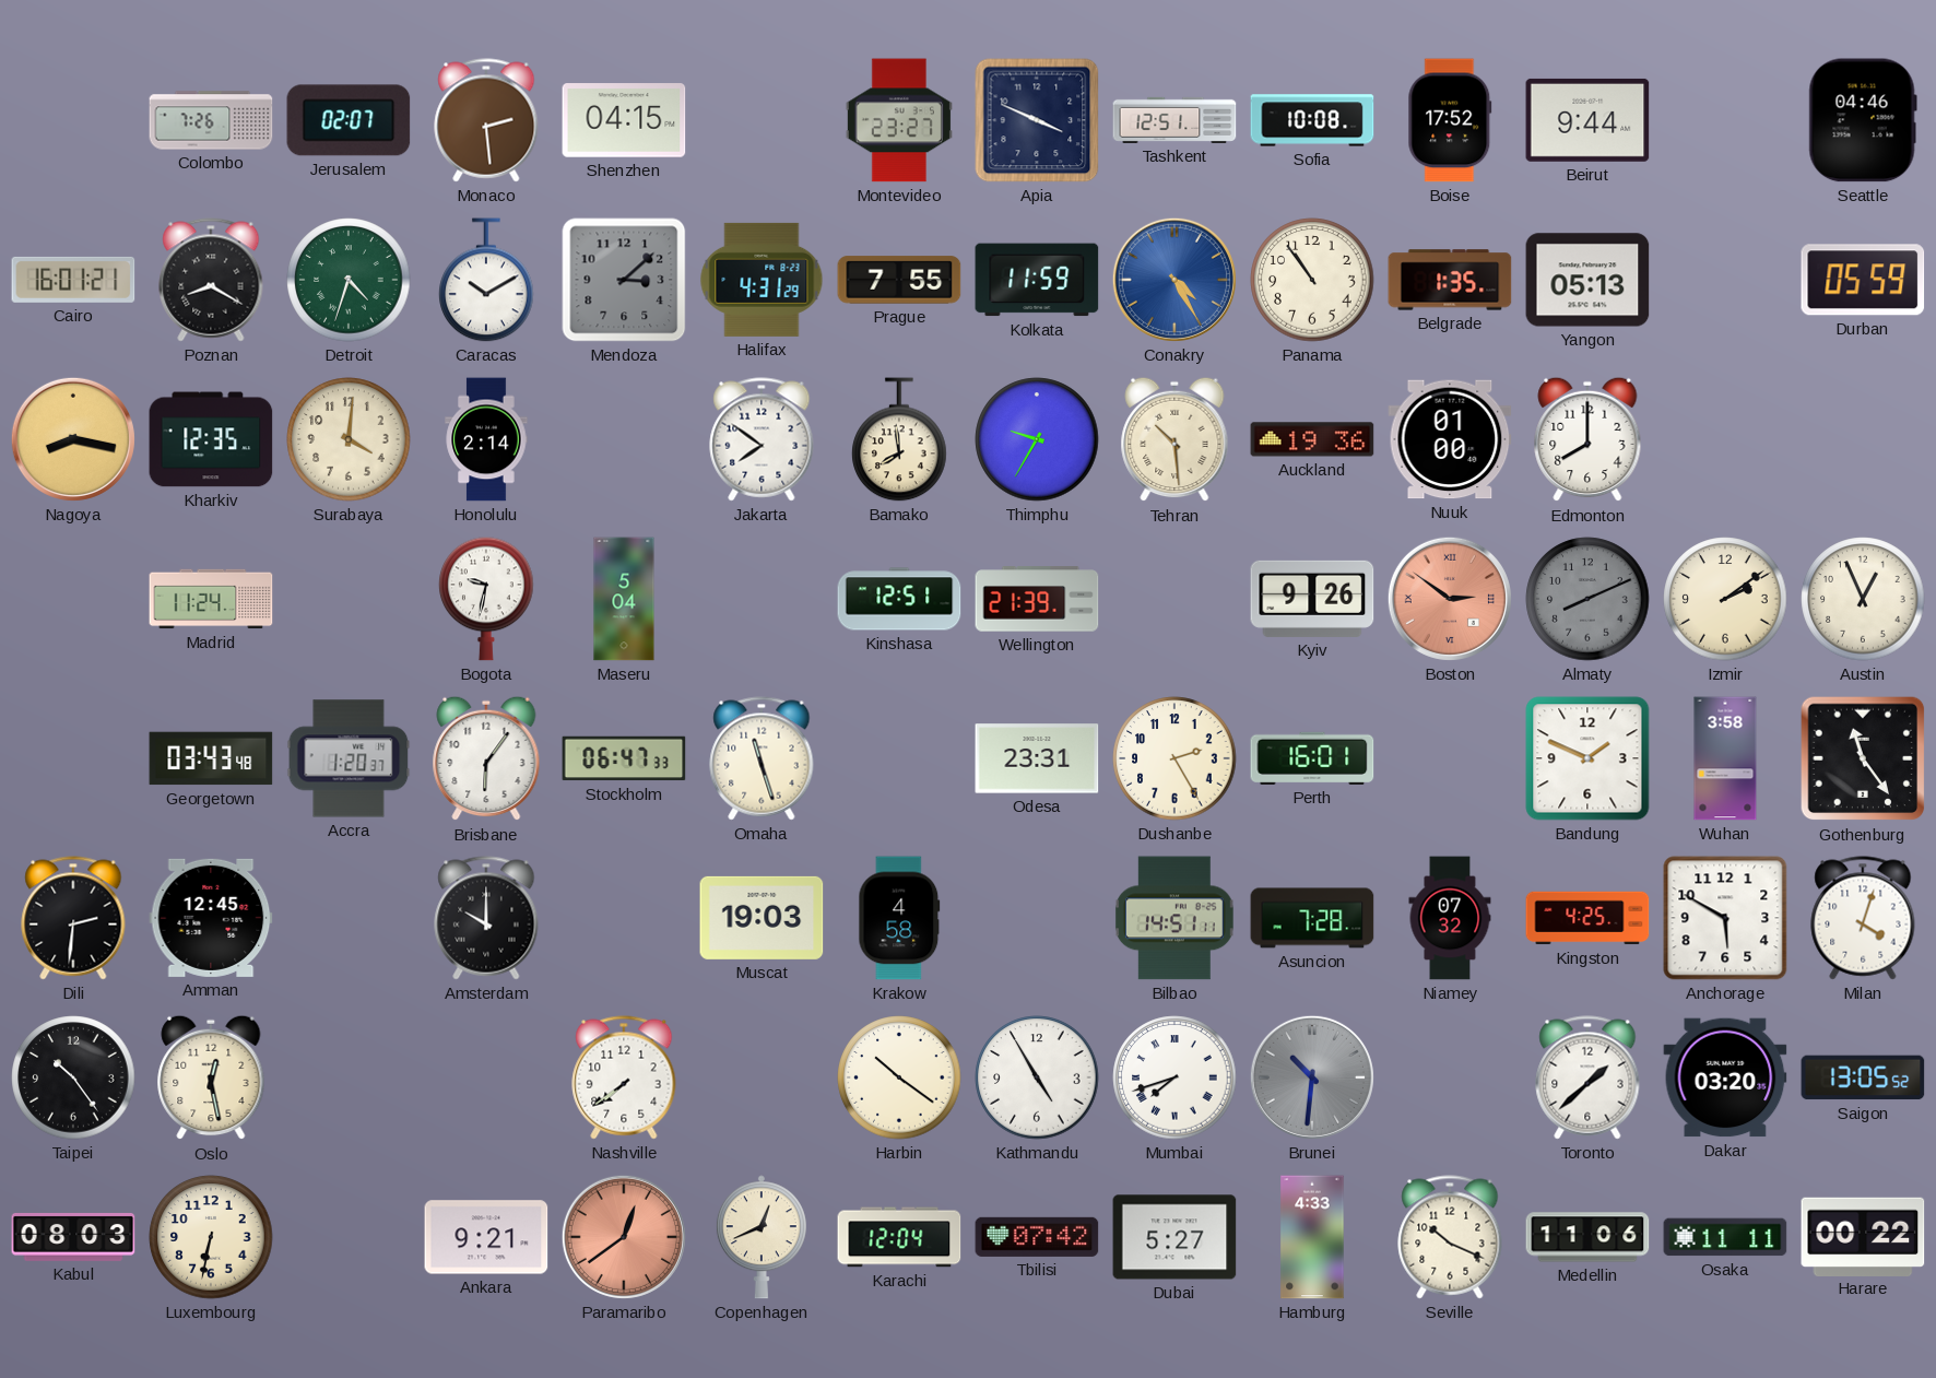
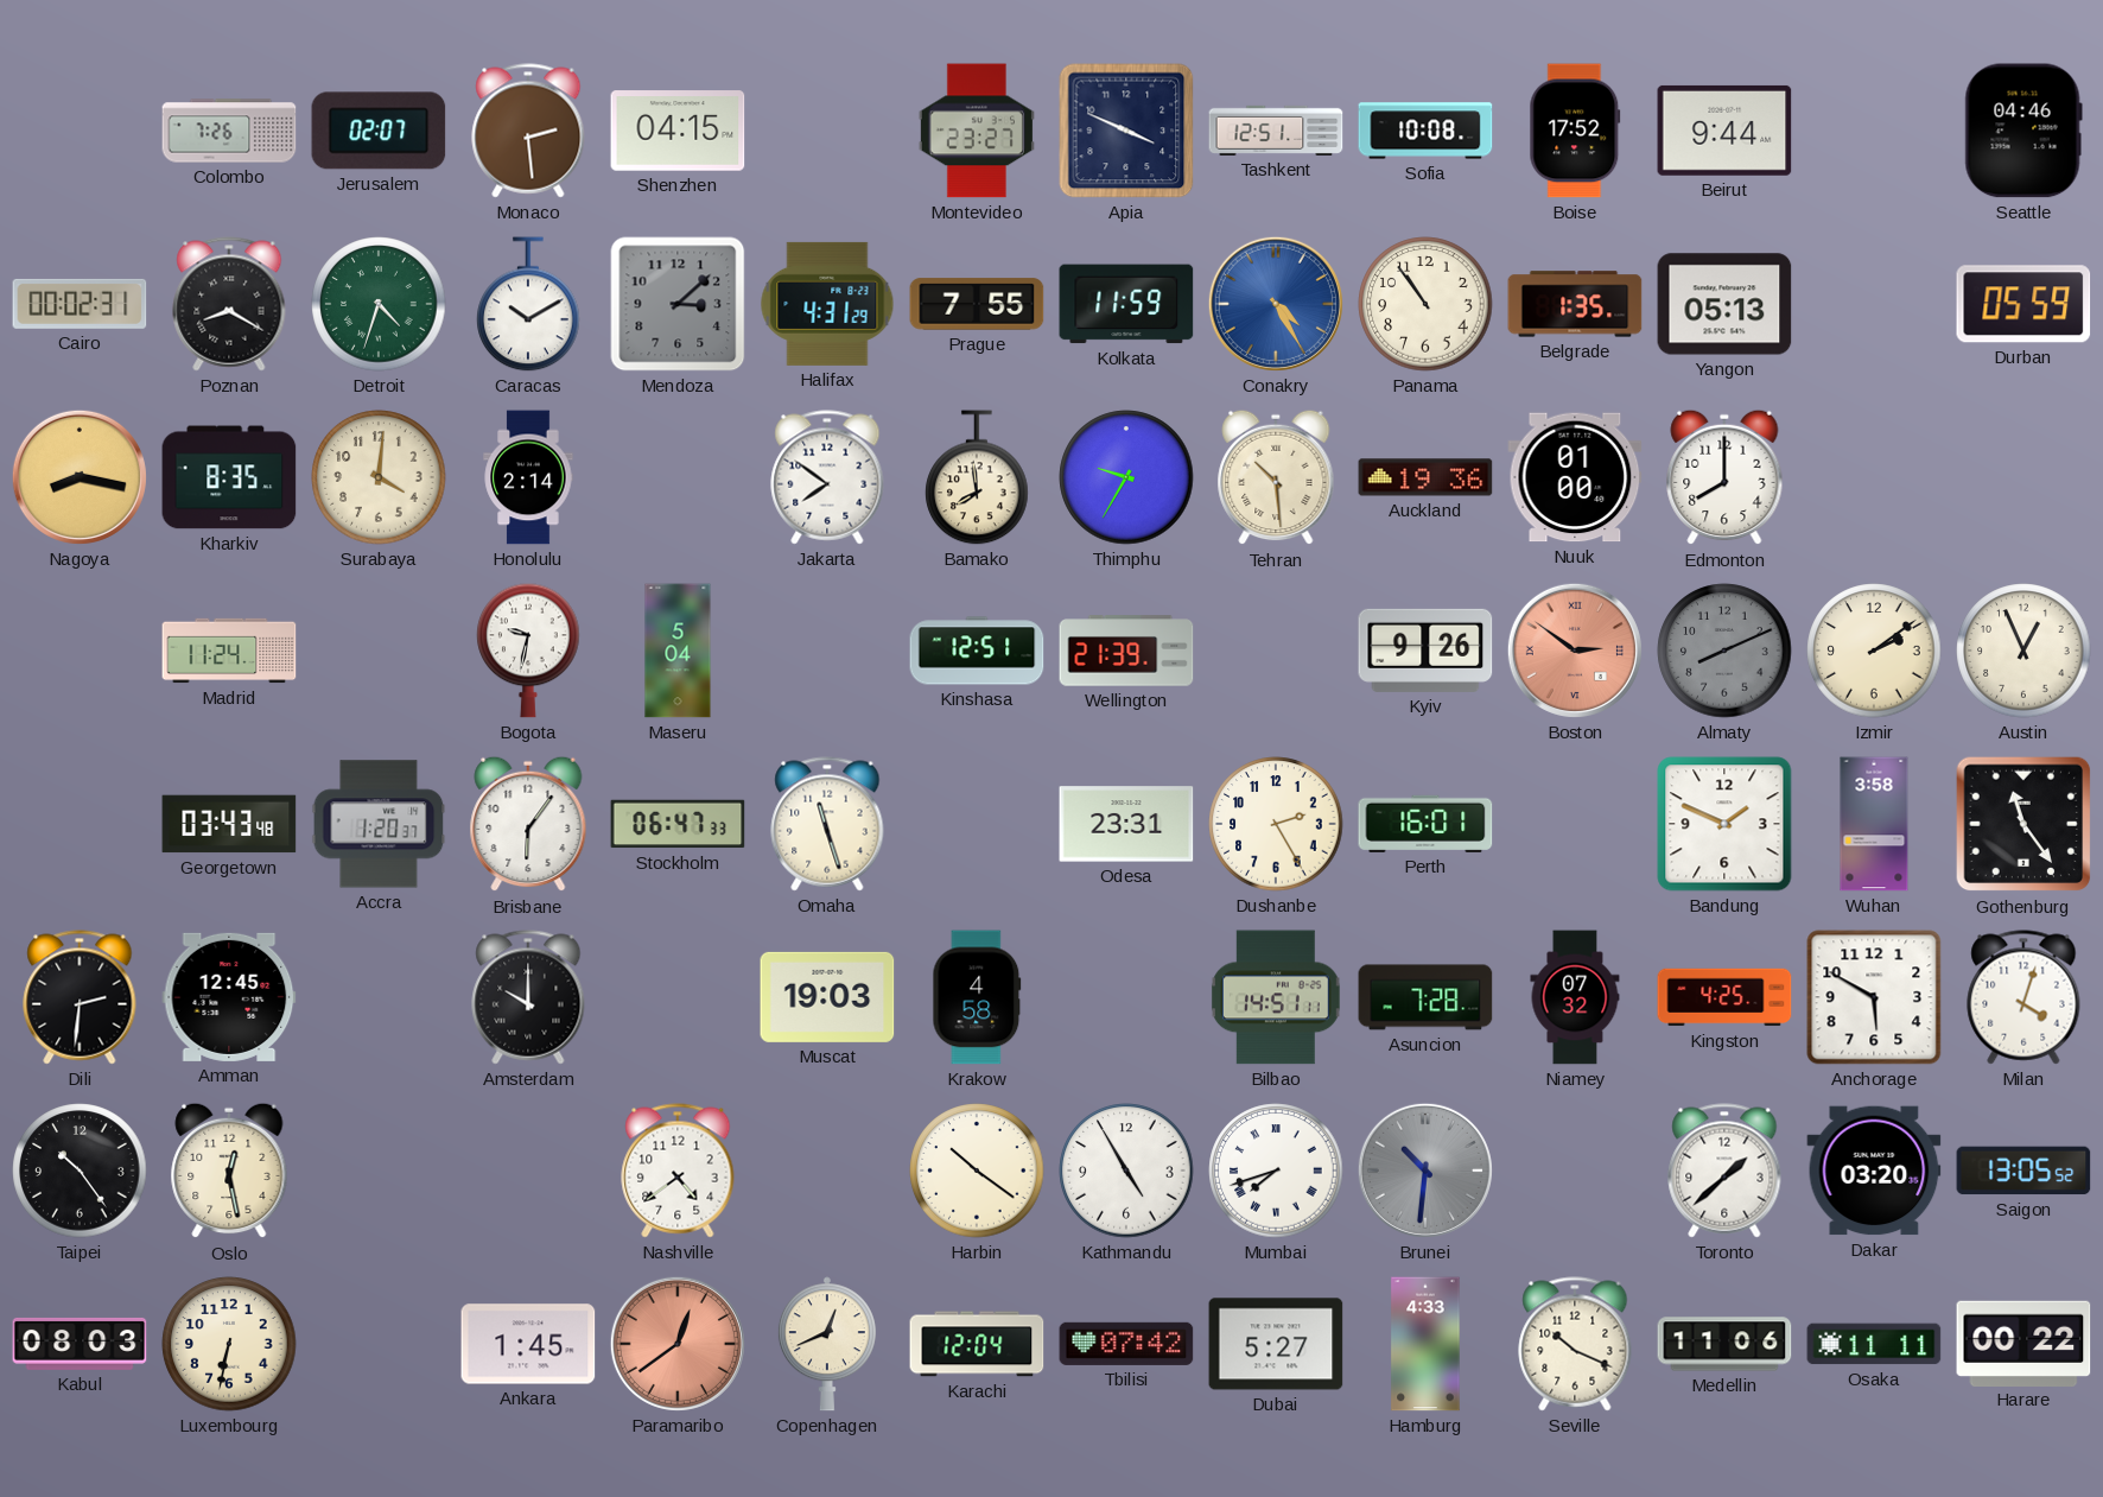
Cairo: 16:01 -> 00:02 (80, 304)
Kharkiv: 12:35 -> 8:35 (229, 477)
Nashville: 7:39 -> 4:39 (678, 1171)
Ankara: 9:21 -> 1:45 (528, 1344)
